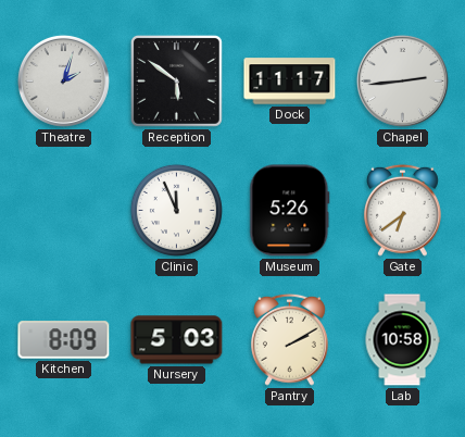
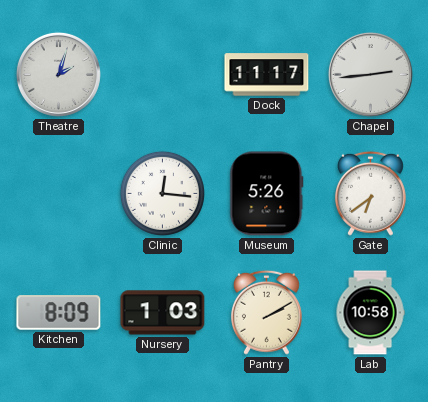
Reception: 5:51 -> none (176, 80)
Clinic: 11:56 -> 12:16 (162, 193)
Nursery: 5:03 -> 1:03 (163, 313)
